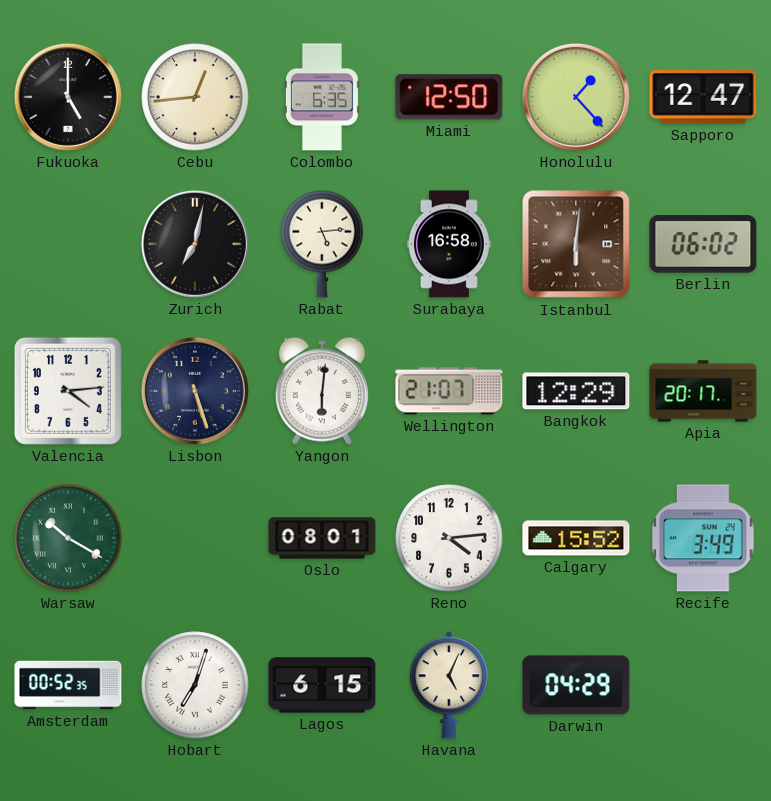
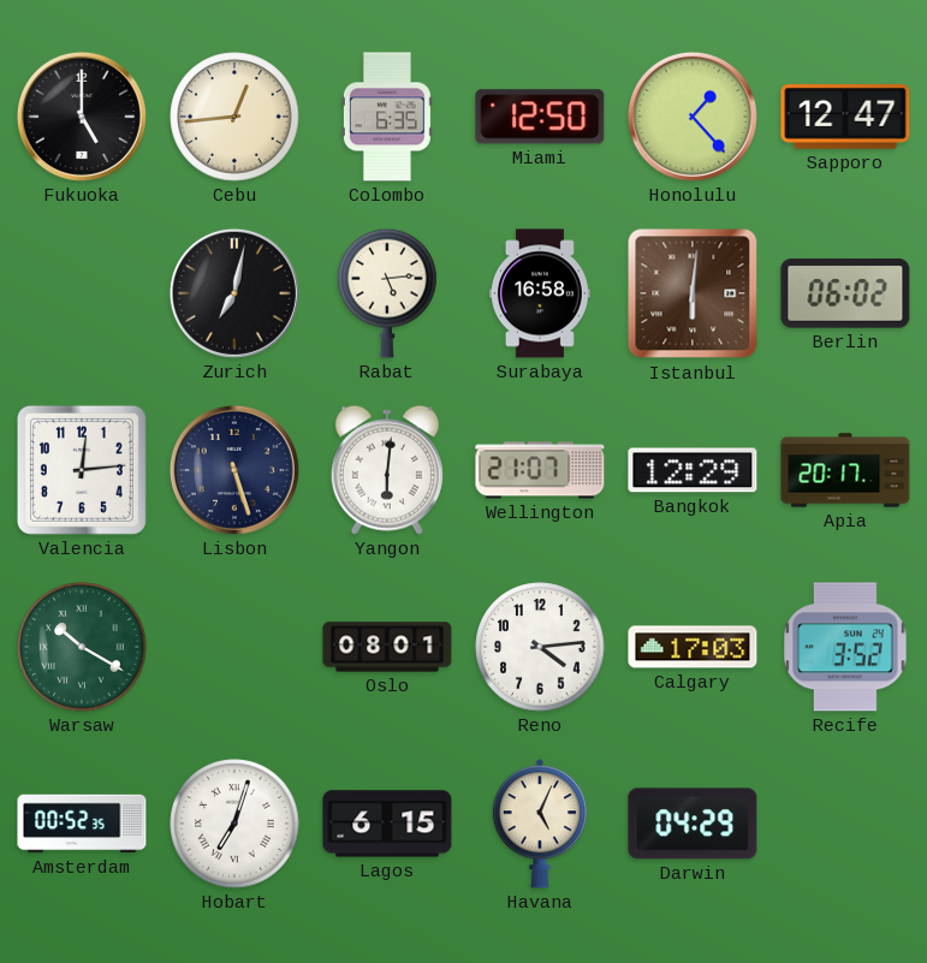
Valencia: 4:14 -> 12:14 (82, 470)
Calgary: 15:52 -> 17:03 (693, 647)
Recife: 3:49 -> 3:52 (845, 647)
